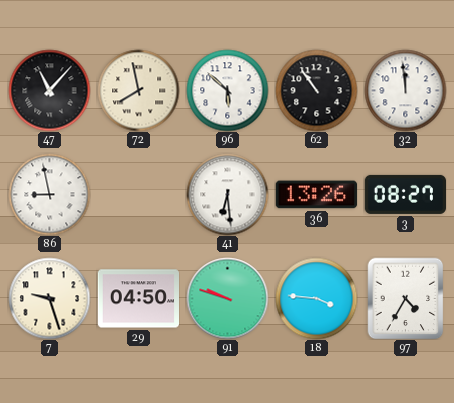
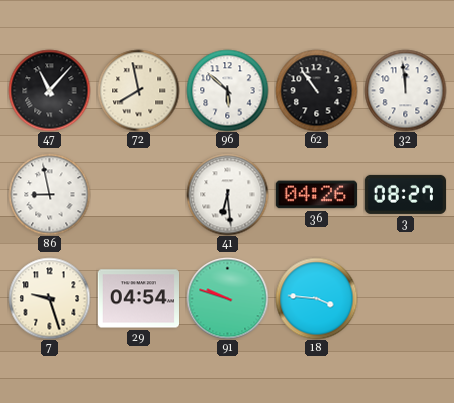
36: 13:26 -> 04:26 (316, 195)
29: 04:50 -> 04:54 (138, 299)
97: 4:35 -> none (406, 298)
